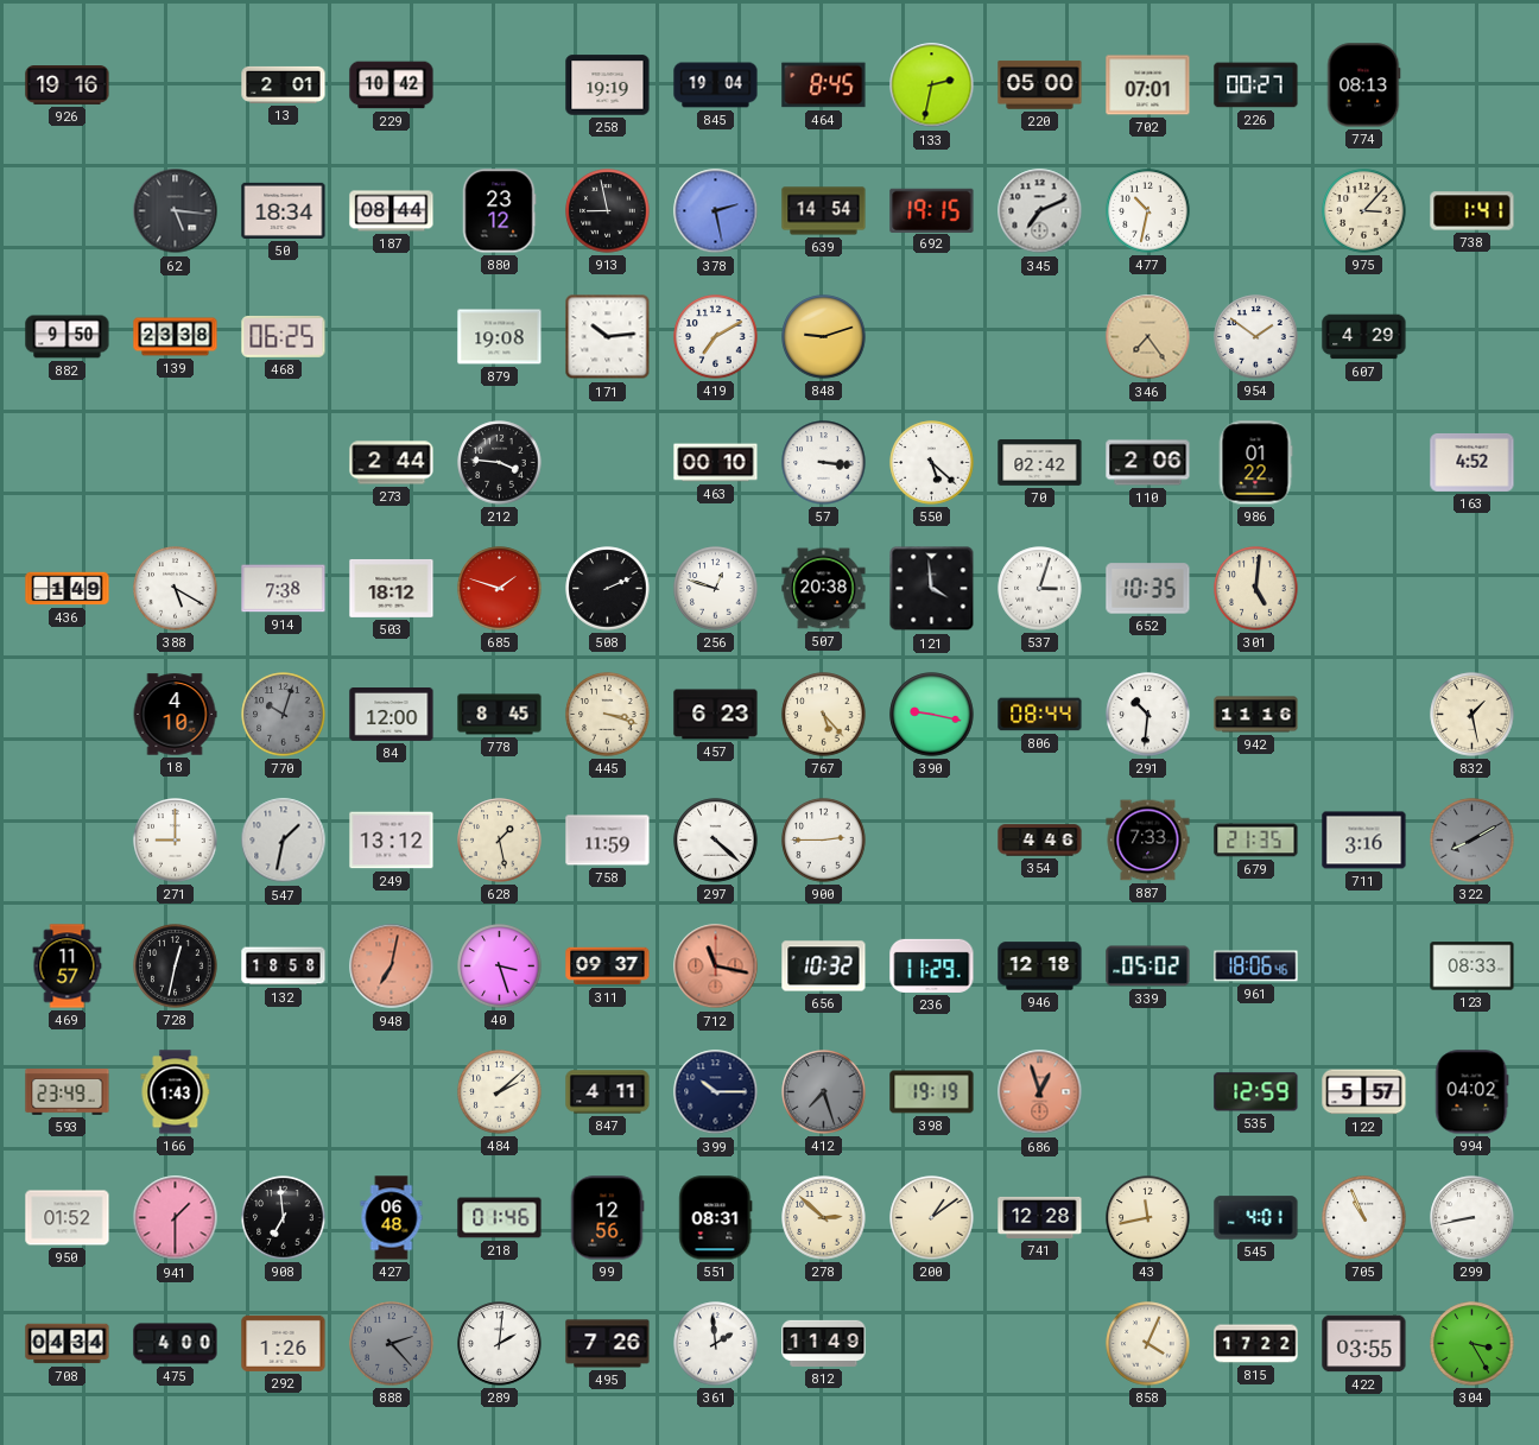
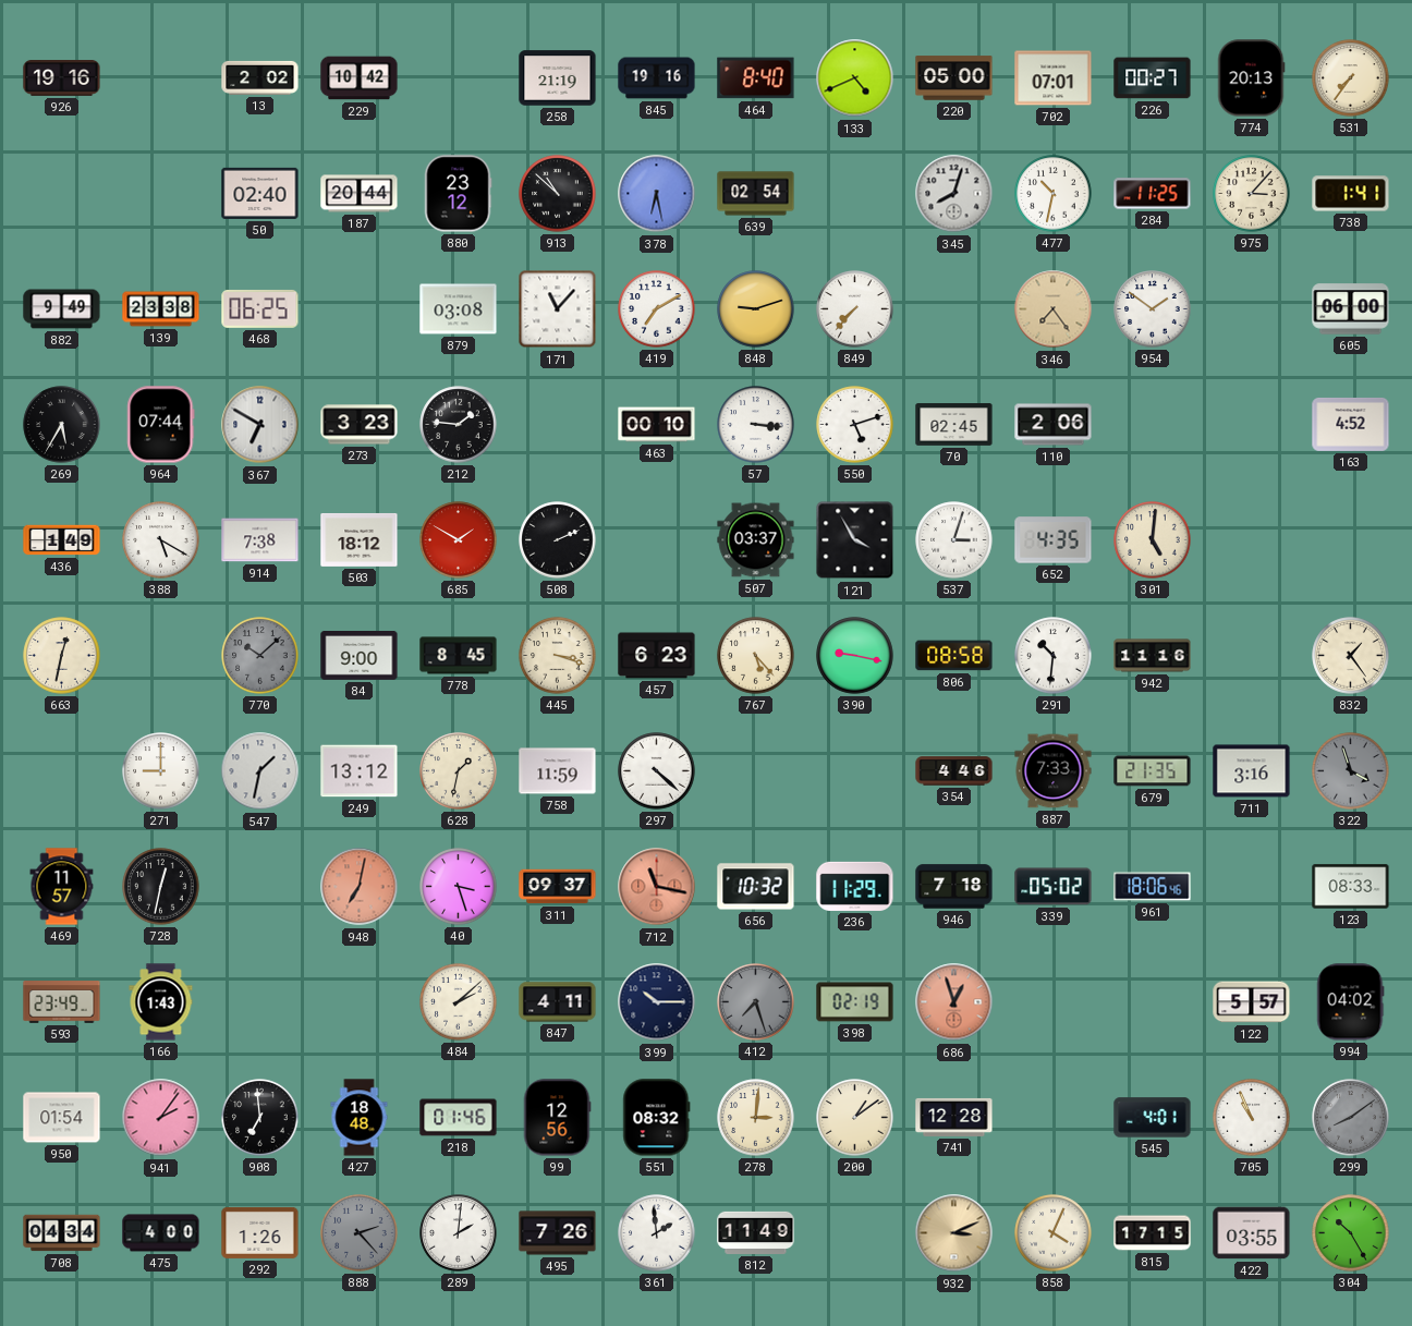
13: 2:01 -> 2:02 (260, 77)
258: 19:19 -> 21:19 (558, 78)
845: 19:04 -> 19:16 (657, 78)
464: 8:45 -> 8:40 (756, 78)
133: 2:32 -> 4:41 (855, 78)
774: 08:13 -> 20:13 (1251, 78)
531: none -> 7:36 (1351, 78)
62: 5:16 -> none (176, 211)
50: 18:34 -> 02:40 (260, 193)
187: 08:44 -> 20:44 (360, 194)
913: 8:58 -> 10:52 (558, 194)
378: 2:28 -> 6:28 (657, 194)
639: 14:54 -> 02:54 (756, 194)
692: 19:15 -> none (932, 210)
345: 7:11 -> 8:03 (954, 194)
284: none -> 11:25 (1153, 194)
882: 9:50 -> 9:49 (62, 309)
879: 19:08 -> 03:08 (459, 309)
171: 10:14 -> 11:07 (558, 309)
849: none -> 7:37 (855, 309)
607: 4:29 -> none (1364, 337)
605: none -> 06:00 (1351, 309)
269: none -> 5:35 (62, 425)
964: none -> 07:44 (161, 425)
367: none -> 6:50 (260, 425)
273: 2:44 -> 3:23 (360, 425)
212: 3:46 -> 1:46 (459, 425)
550: 5:22 -> 5:12 (855, 425)
70: 02:42 -> 02:45 (954, 425)
986: 01:22 -> none (1255, 463)
685: 1:48 -> 1:50 (459, 540)
256: 12:48 -> none (716, 589)
507: 20:38 -> 03:37 (756, 540)
121: 3:59 -> 3:55 (855, 540)
652: 10:35 -> 4:35 (1054, 540)
663: none -> 12:32 (62, 656)
18: 4:10 -> none (175, 715)
770: 10:03 -> 10:08 (260, 656)
84: 12:00 -> 9:00 (360, 656)
806: 08:44 -> 08:58 (954, 656)
832: 1:28 -> 1:24 (1351, 656)
628: 1:28 -> 1:32 (459, 771)
900: 2:45 -> none (824, 841)
322: 8:10 -> 3:57 (1351, 771)
132: 18:58 -> none (284, 966)
946: 12:18 -> 7:18 (954, 887)
398: 19:19 -> 02:19 (855, 1002)
535: 12:59 -> none (1256, 1092)
950: 01:52 -> 01:54 (62, 1118)
941: 1:30 -> 2:06 (161, 1118)
427: 06:48 -> 18:48 (360, 1118)
551: 08:31 -> 08:32 (657, 1118)
278: 2:52 -> 3:01 (756, 1118)
43: 11:43 -> none (1148, 1218)
299: 8:43 -> 8:09 (1351, 1118)
299 dial: white -> grey (1351, 1118)
932: none -> 3:11 (954, 1233)
815: 17:22 -> 17:15 (1153, 1233)
304: 3:25 -> 10:25 (1351, 1233)
